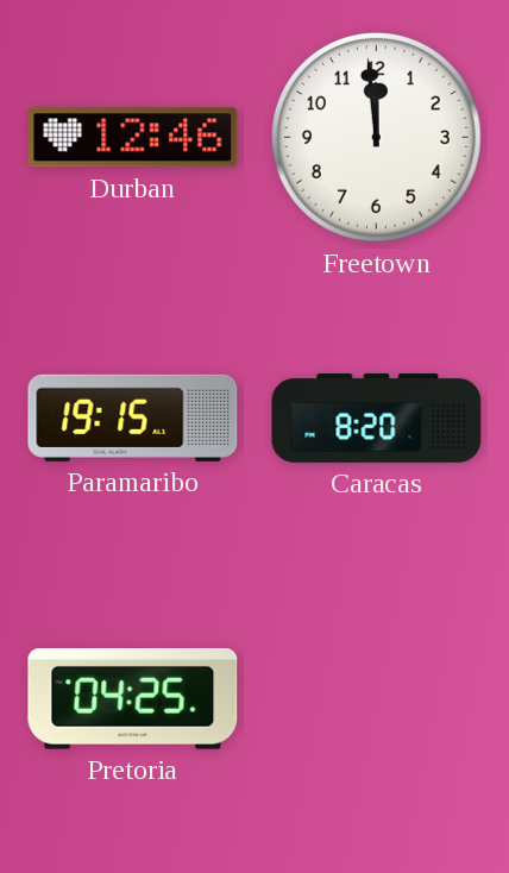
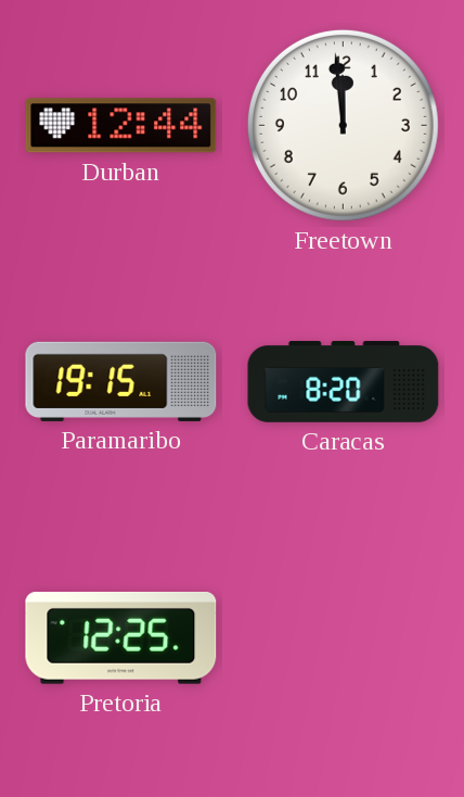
Durban: 12:46 -> 12:44 (121, 126)
Pretoria: 04:25 -> 12:25 (121, 637)
